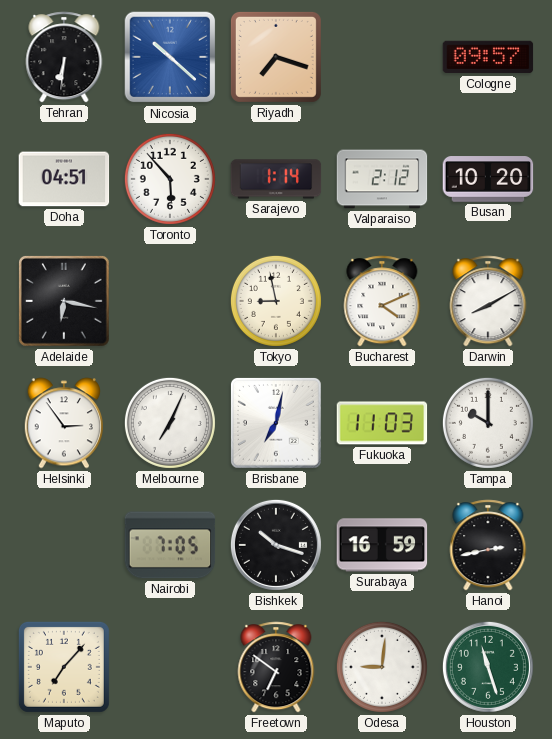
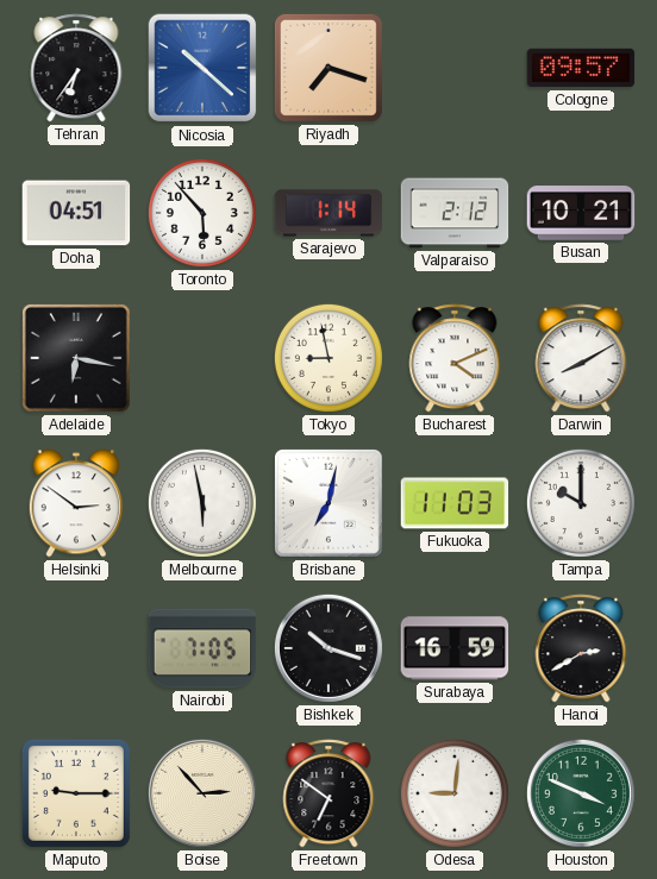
Tehran: 6:31 -> 6:36 (76, 68)
Busan: 10:20 -> 10:21 (581, 213)
Helsinki: 2:54 -> 2:51 (75, 503)
Melbourne: 7:04 -> 5:58 (202, 503)
Hanoi: 2:43 -> 2:40 (581, 648)
Maputo: 7:07 -> 9:15 (76, 793)
Boise: none -> 2:53 (202, 793)
Houston: 11:27 -> 3:49 (581, 793)
